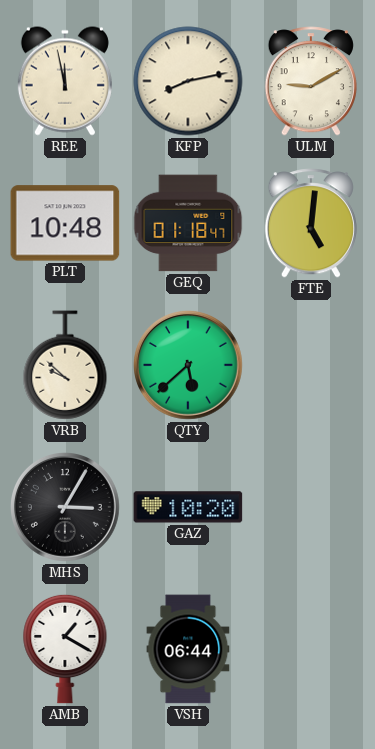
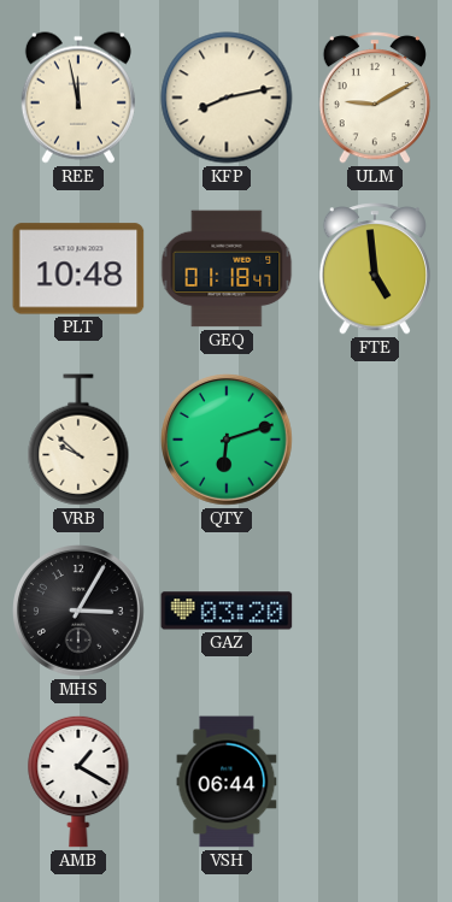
FTE: 5:01 -> 4:59 (375, 269)
QTY: 5:38 -> 6:12 (228, 441)
GAZ: 10:20 -> 03:20 (227, 611)
